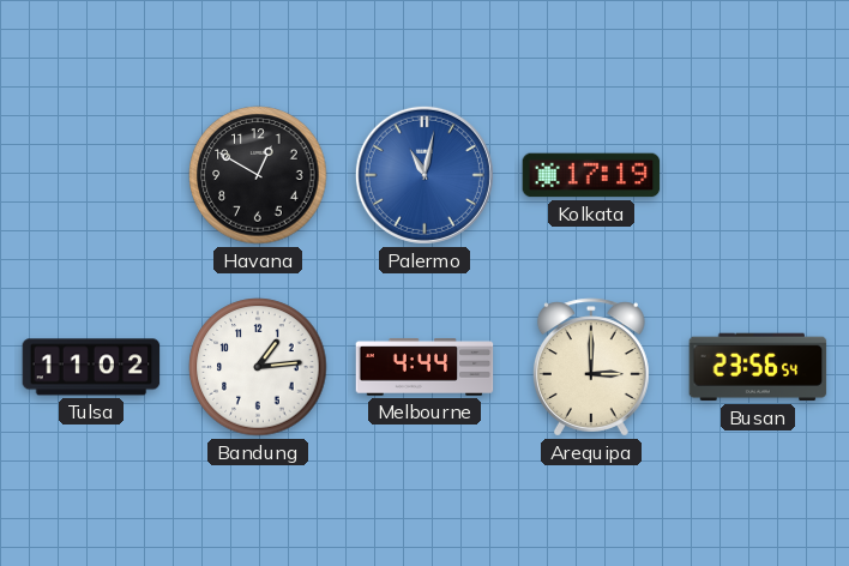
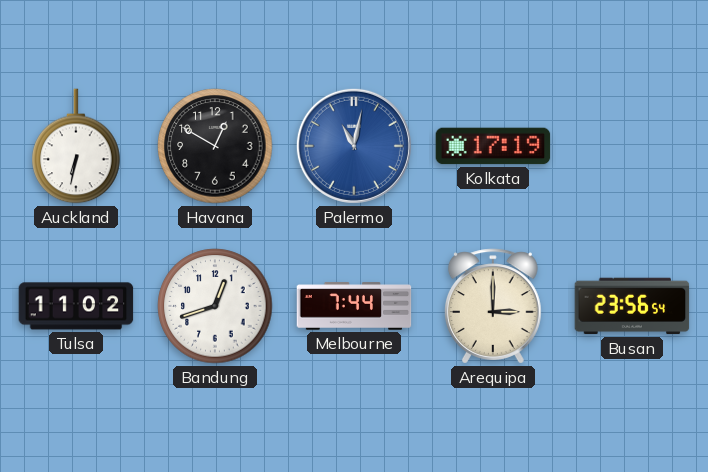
Auckland: none -> 6:32 (76, 146)
Bandung: 1:14 -> 12:42 (215, 306)
Melbourne: 4:44 -> 7:44 (354, 306)
